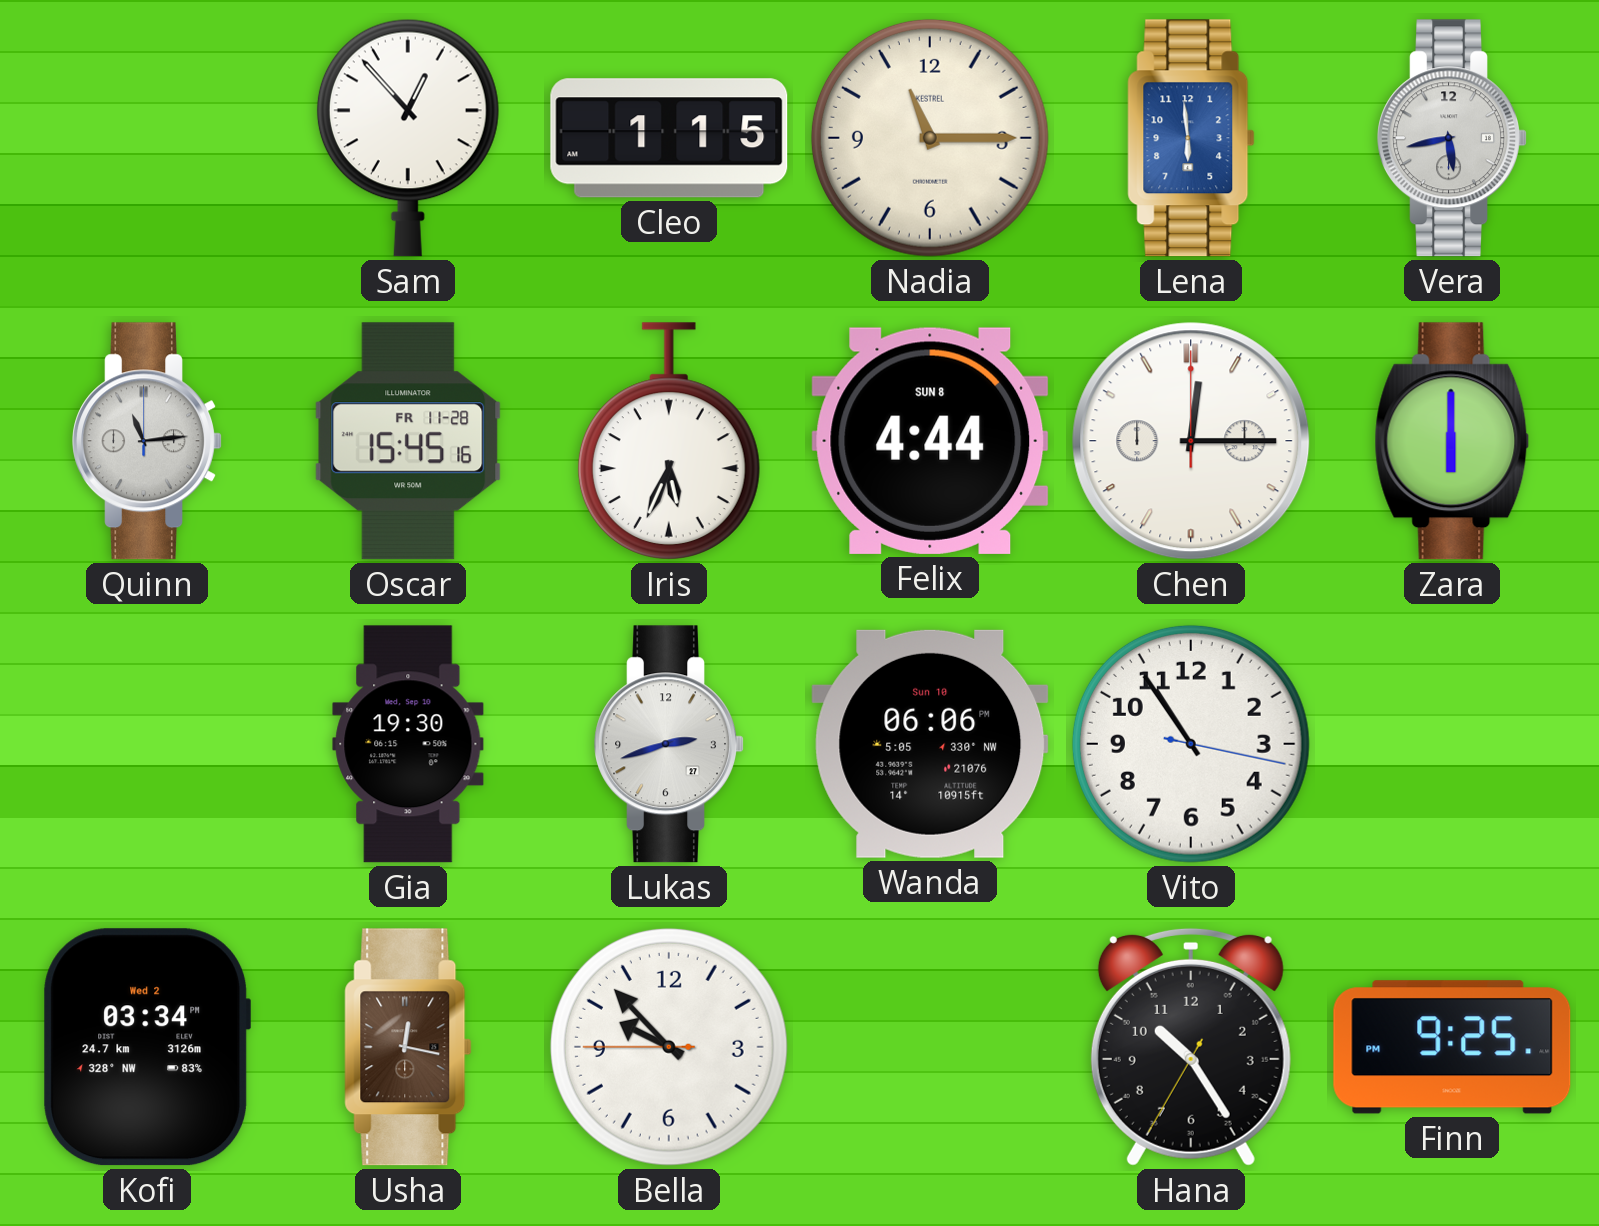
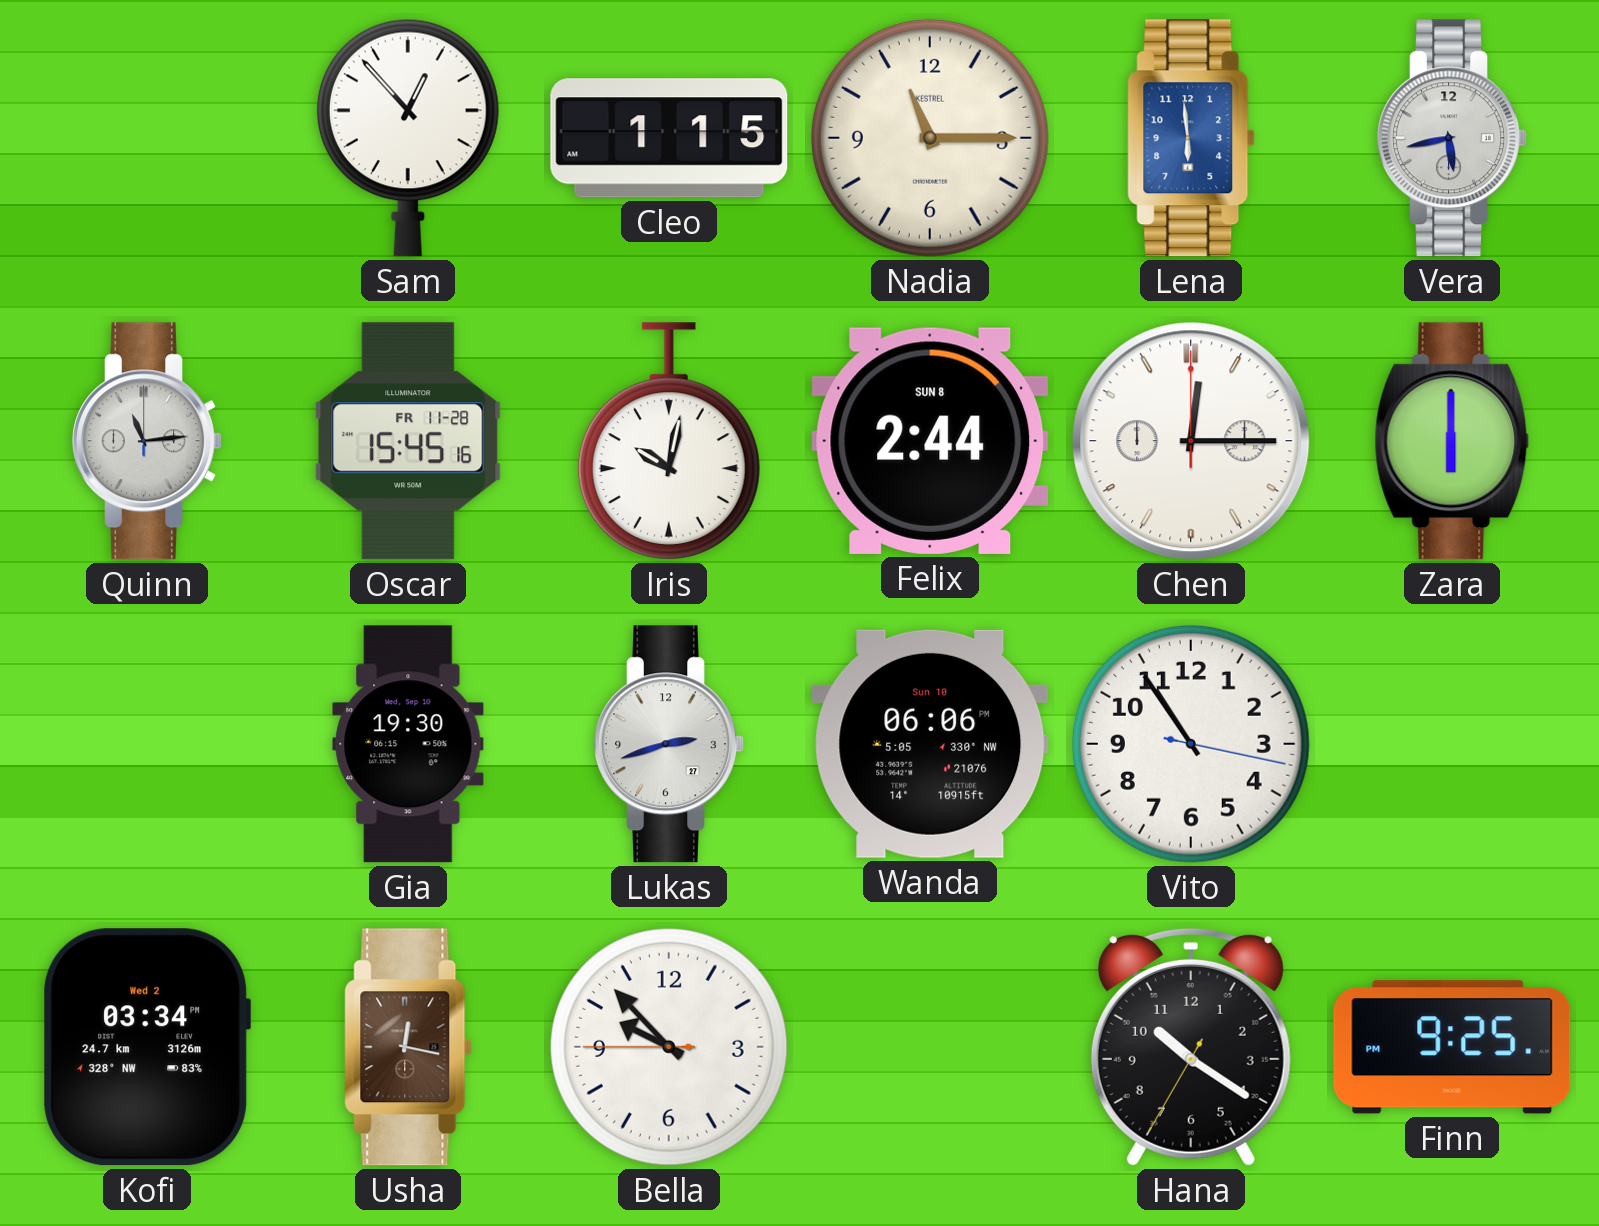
Iris: 5:34 -> 10:02 (669, 441)
Felix: 4:44 -> 2:44 (930, 441)
Hana: 10:24 -> 10:20 (1191, 1047)
